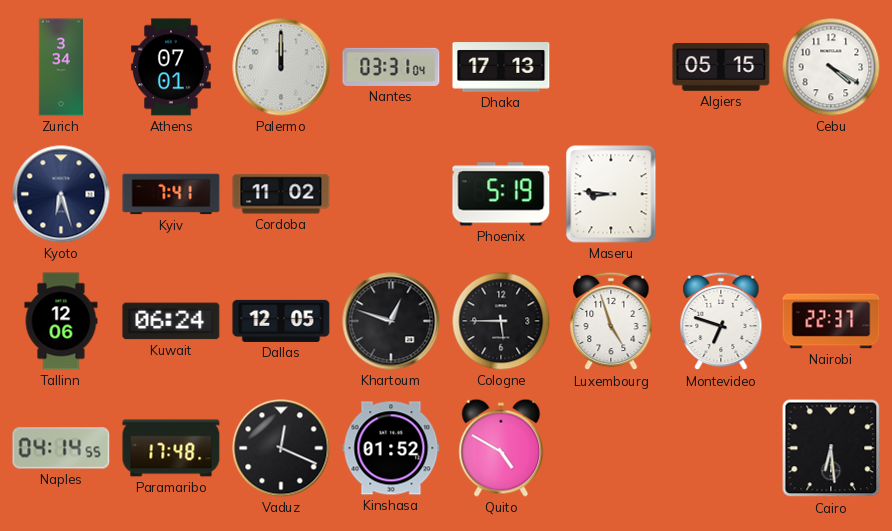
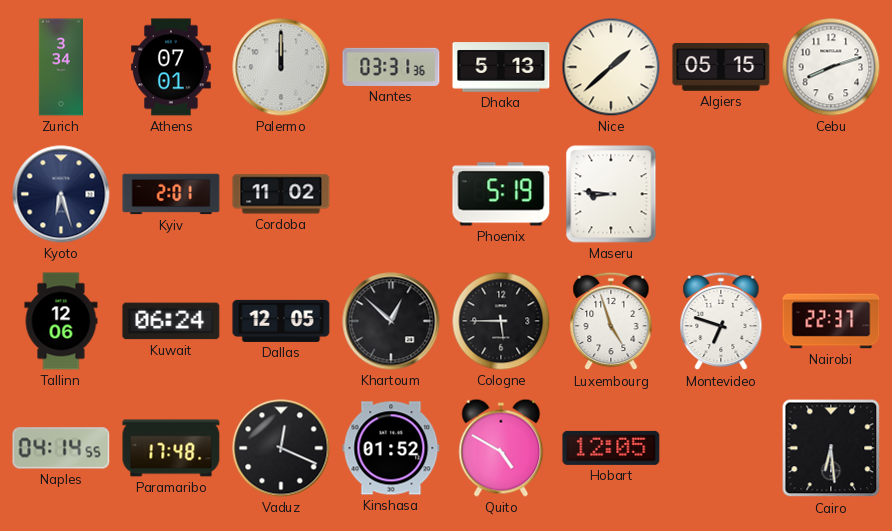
Nantes: 03:31:04 -> 03:31:36 (391, 67)
Dhaka: 17:13 -> 5:13 (501, 67)
Nice: none -> 1:38 (611, 67)
Cebu: 4:20 -> 8:12 (831, 67)
Kyiv: 7:41 -> 2:01 (171, 194)
Khartoum: 12:48 -> 12:52 (391, 321)
Hobart: none -> 12:05 (611, 448)
